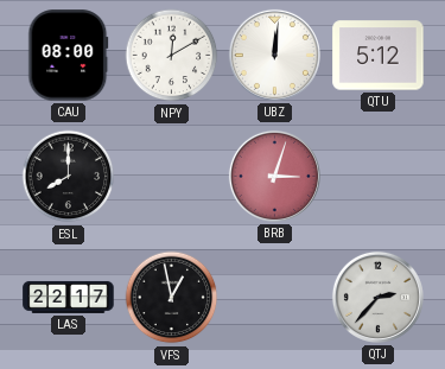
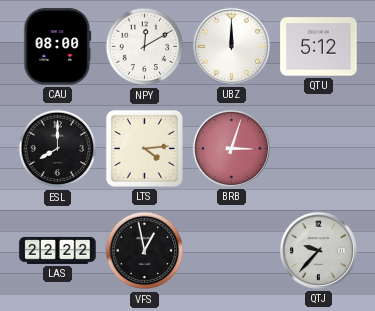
UBZ: 12:01 -> 12:00 (231, 46)
LTS: none -> 4:14 (144, 148)
LAS: 22:17 -> 22:22 (58, 250)
QTJ: 2:37 -> 9:37 (318, 250)
